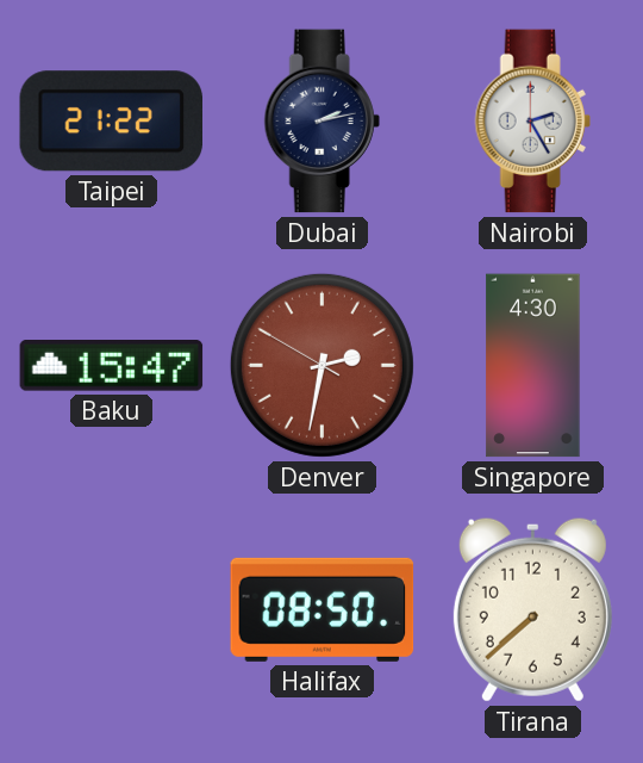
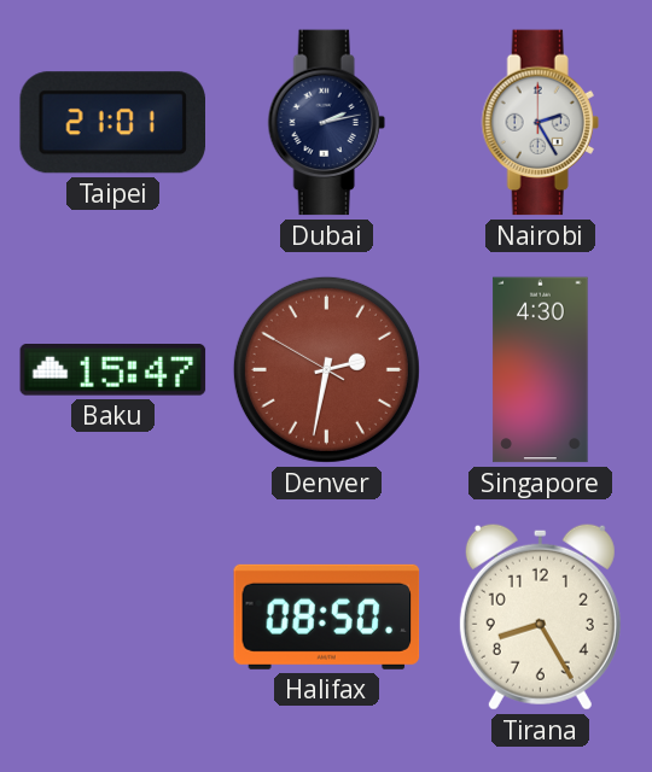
Taipei: 21:22 -> 21:01 (112, 123)
Tirana: 7:38 -> 8:25 (540, 616)
